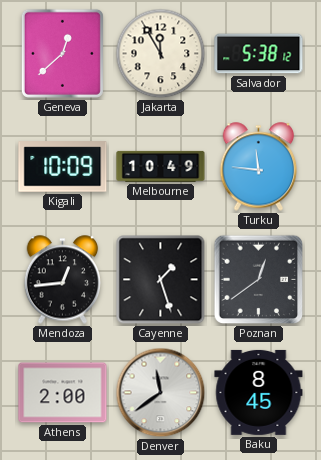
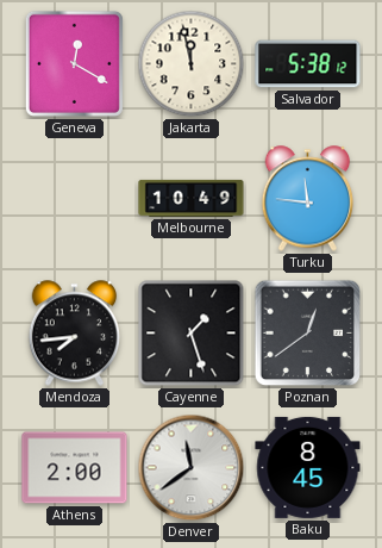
Geneva: 12:38 -> 12:20 (74, 63)
Jakarta: 11:55 -> 11:58 (192, 64)
Kigali: 10:09 -> none (63, 167)
Mendoza: 12:44 -> 7:44 (75, 334)
